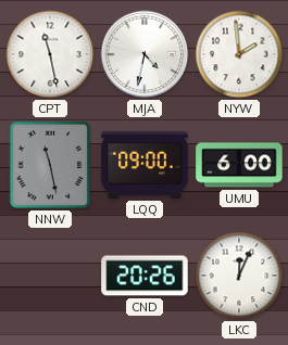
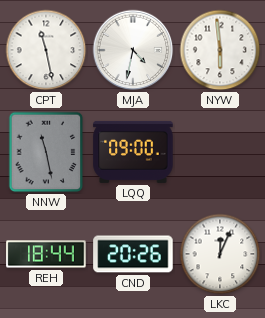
NYW: 1:59 -> 5:59 (220, 50)
UMU: 6:00 -> none (239, 165)
REH: none -> 18:44 (46, 254)
